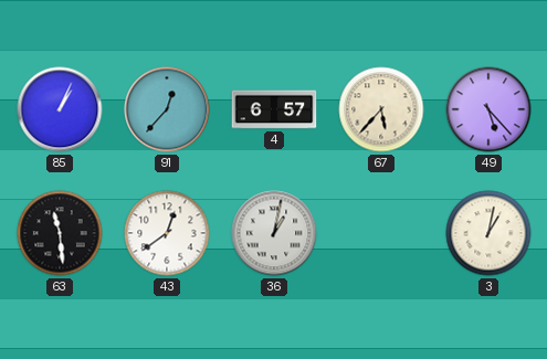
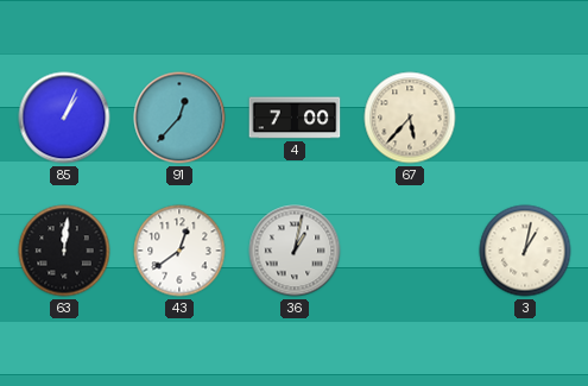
4: 6:57 -> 7:00 (295, 118)
49: 5:23 -> none (488, 109)
63: 11:29 -> 12:01 (64, 251)
